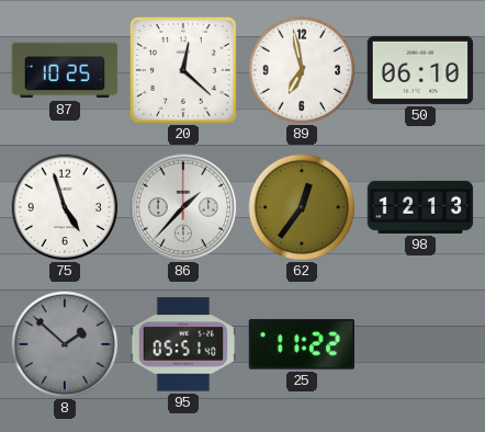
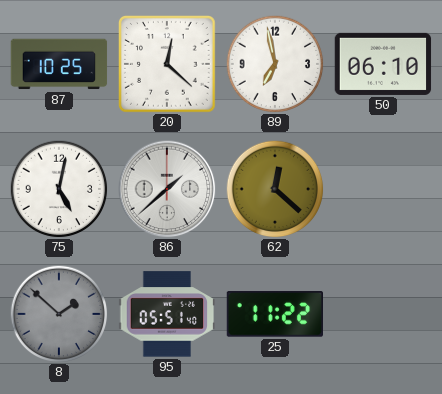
75: 4:57 -> 5:02 (59, 189)
86: 1:37 -> 1:38 (167, 189)
62: 12:36 -> 12:22 (275, 189)
98: 12:13 -> none (420, 207)
